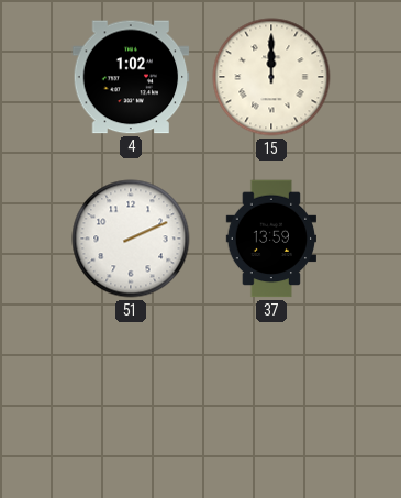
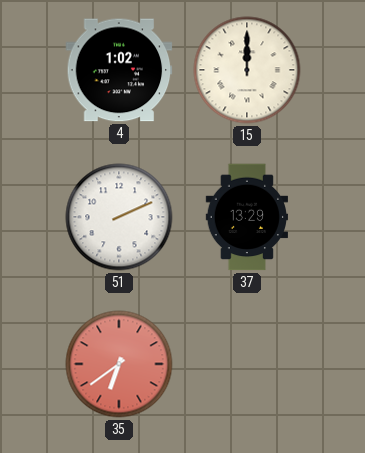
37: 13:59 -> 13:29 (247, 217)
35: none -> 6:39 (119, 364)
